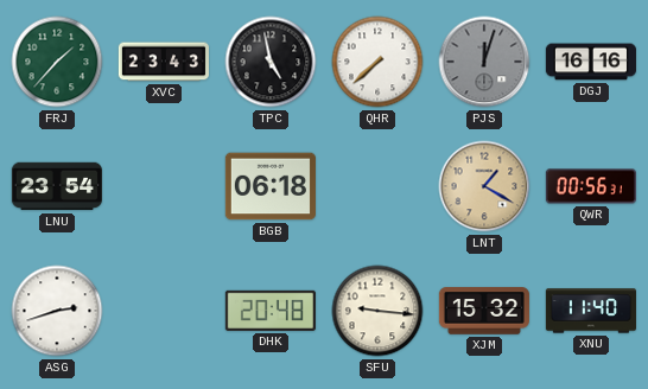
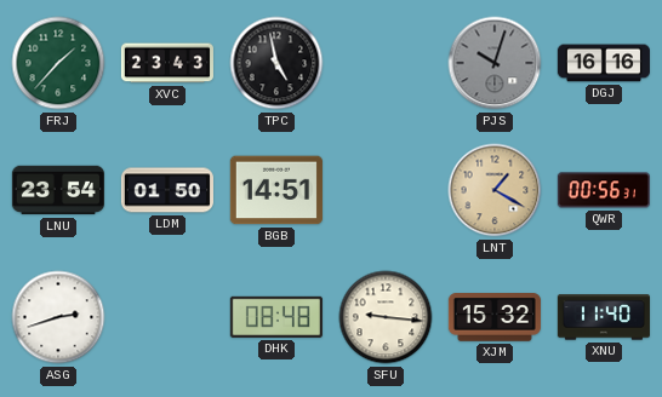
QHR: 7:38 -> none (377, 62)
PJS: 12:03 -> 10:03 (495, 63)
LDM: none -> 01:50 (167, 190)
BGB: 06:18 -> 14:51 (276, 190)
DHK: 20:48 -> 08:48 (276, 317)
